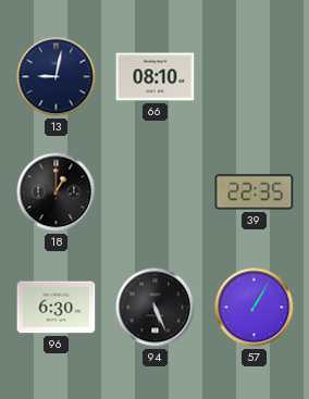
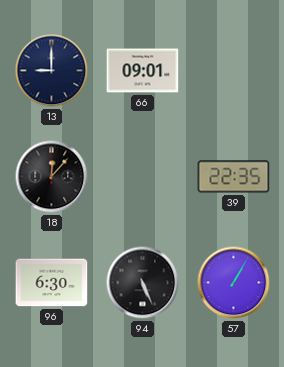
13: 9:02 -> 9:00 (52, 71)
66: 08:10 -> 09:01 (143, 71)
18: 1:00 -> 12:07 (52, 177)
